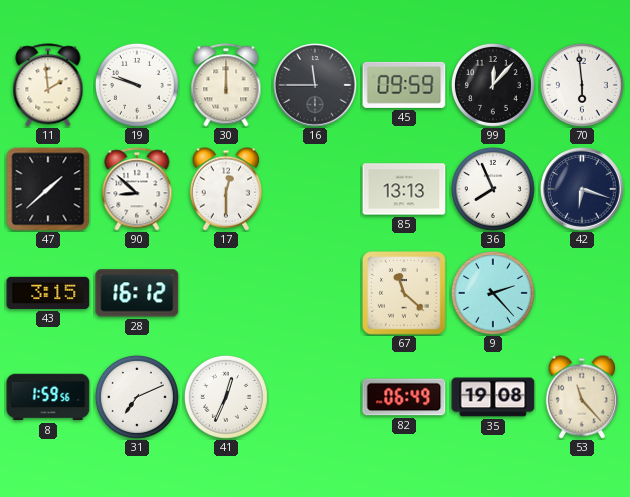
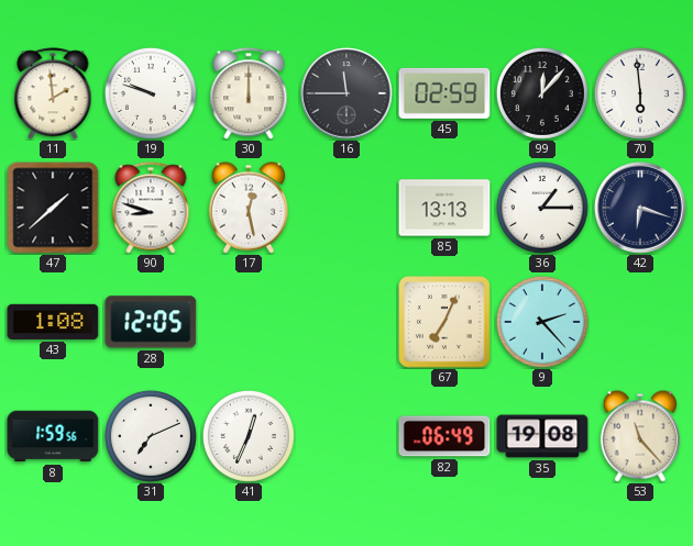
45: 09:59 -> 02:59 (444, 93)
90: 8:52 -> 8:48 (151, 208)
17: 12:30 -> 12:28 (248, 208)
36: 7:56 -> 1:15 (542, 208)
43: 3:15 -> 1:08 (53, 322)
28: 16:12 -> 12:05 (151, 322)
67: 11:22 -> 7:04 (446, 323)
